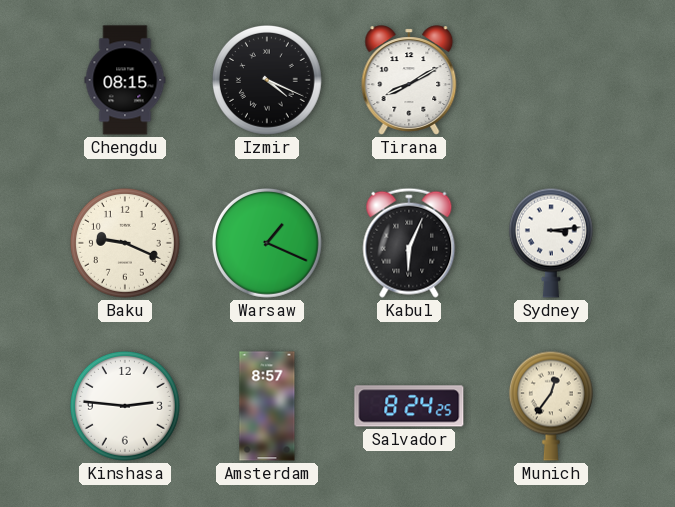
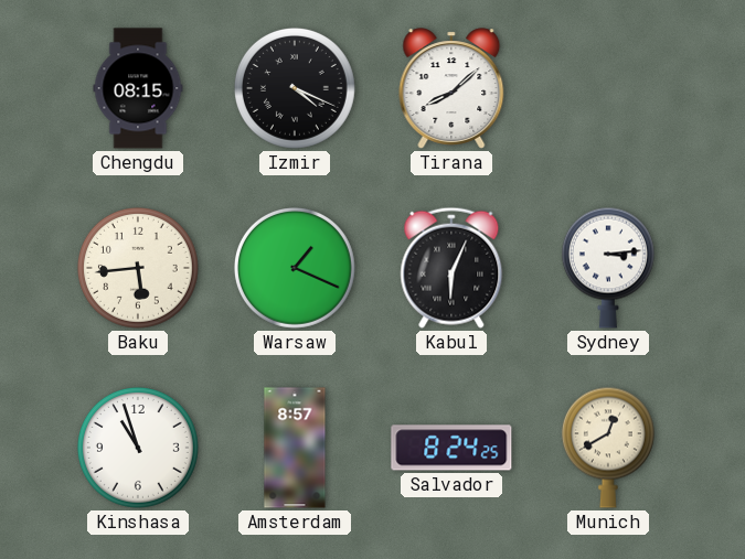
Tirana: 8:10 -> 8:08 (451, 88)
Baku: 9:19 -> 5:44 (138, 268)
Kinshasa: 2:46 -> 10:57 (138, 448)
Munich: 12:36 -> 12:40 (608, 448)
